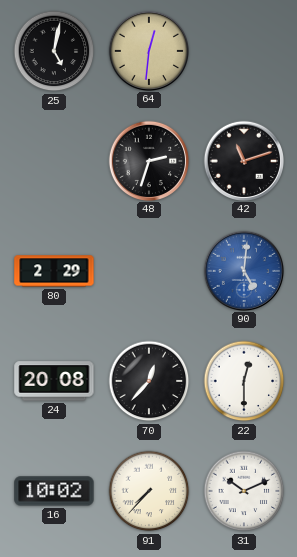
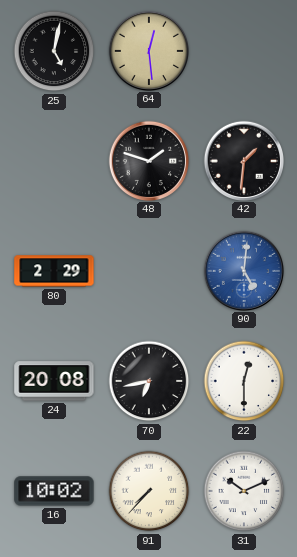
64: 12:31 -> 12:29 (148, 50)
48: 2:33 -> 1:48 (148, 160)
42: 11:12 -> 1:31 (243, 160)
70: 12:37 -> 6:43 (149, 381)
